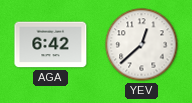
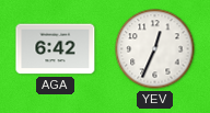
YEV: 12:38 -> 12:34 (155, 49)
